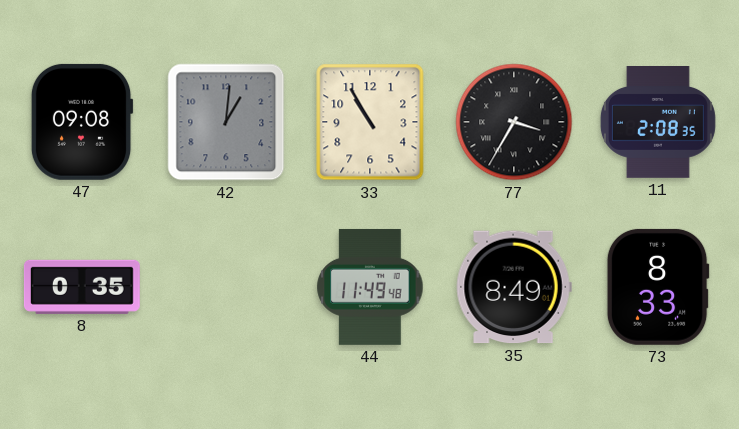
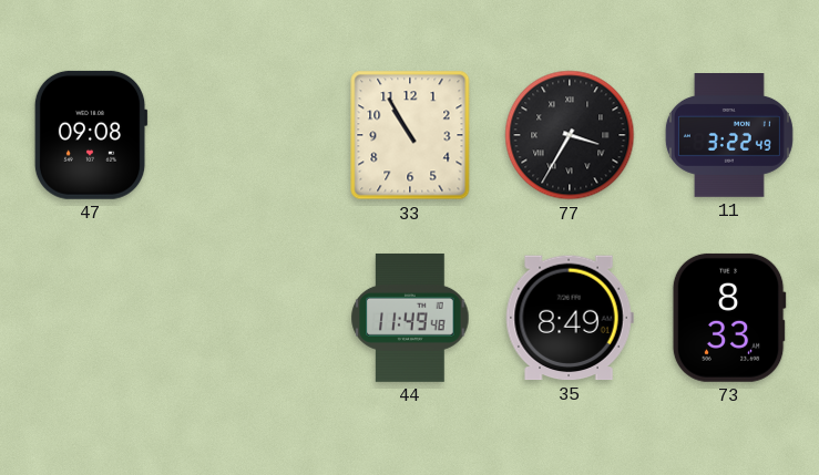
42: 1:01 -> none (226, 122)
11: 2:08 -> 3:22 (729, 136)
8: 0:35 -> none (82, 287)
